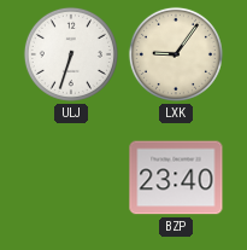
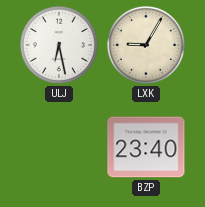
ULJ: 6:33 -> 6:28 (59, 45)
LXK: 9:06 -> 9:05 (146, 45)
